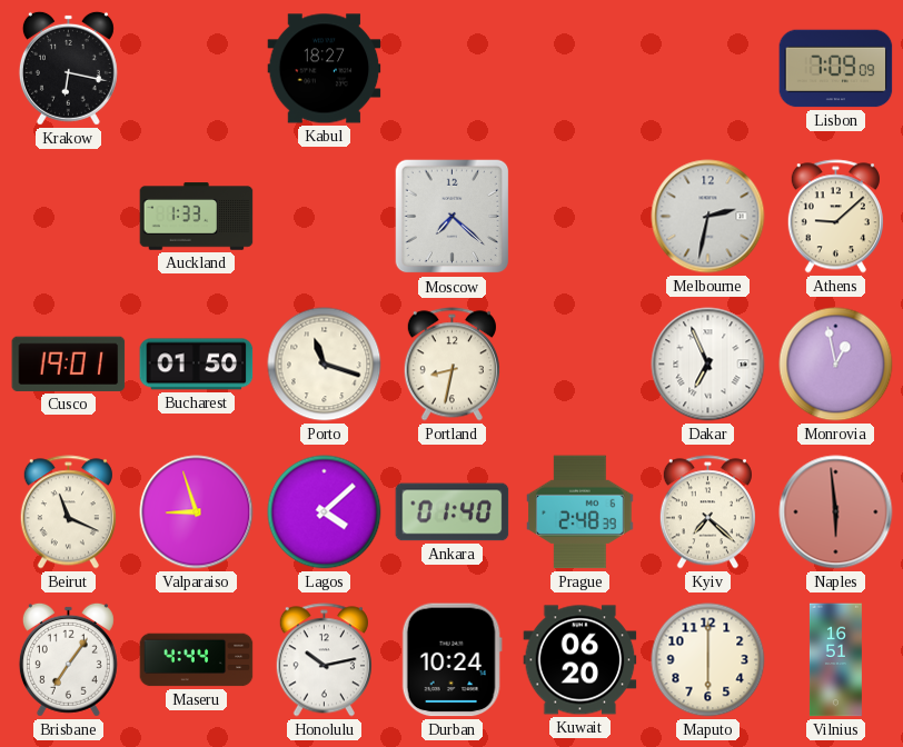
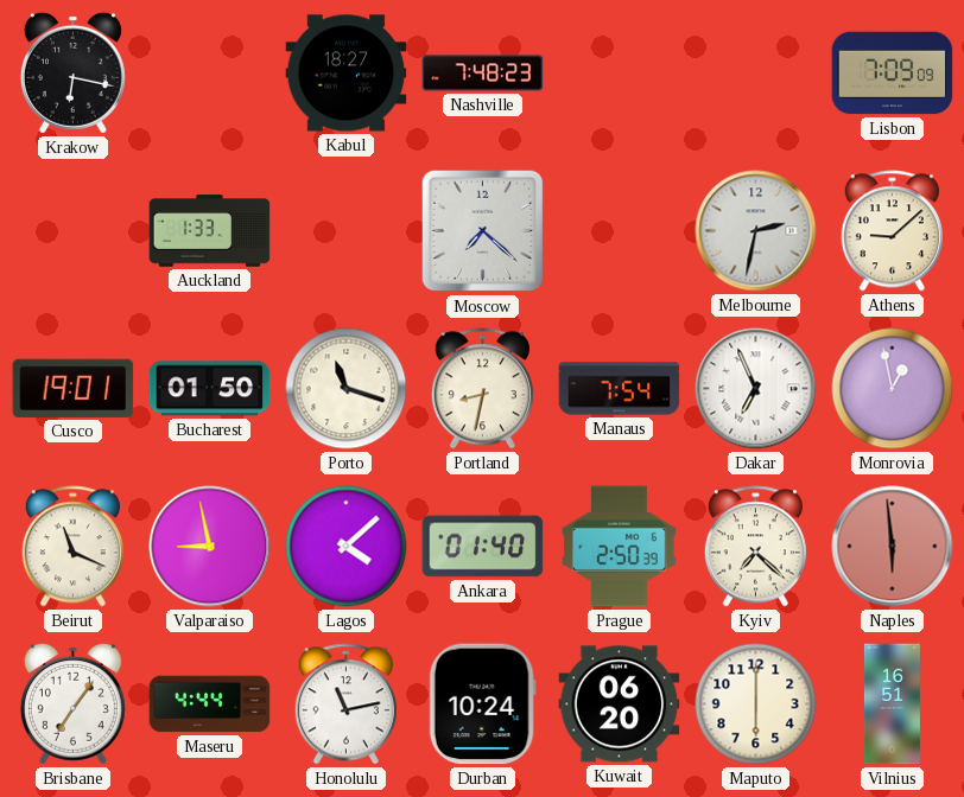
Nashville: none -> 7:48 (483, 74)
Manaus: none -> 7:54 (620, 389)
Valparaiso: 8:57 -> 8:58 (210, 547)
Prague: 2:48 -> 2:50 (620, 547)
Honolulu: 10:13 -> 11:13 (345, 704)
